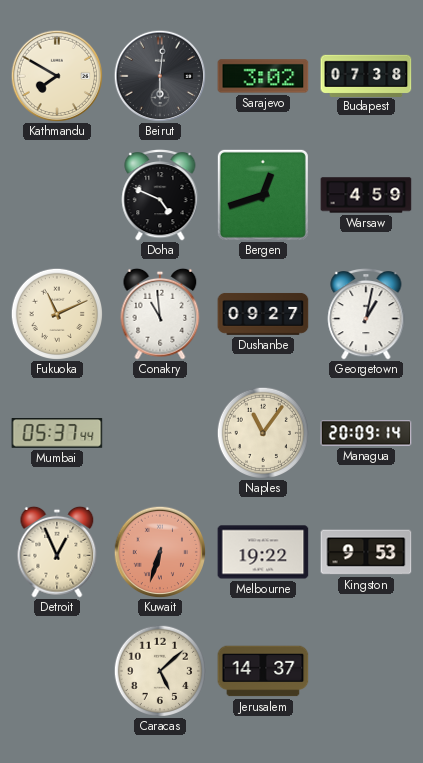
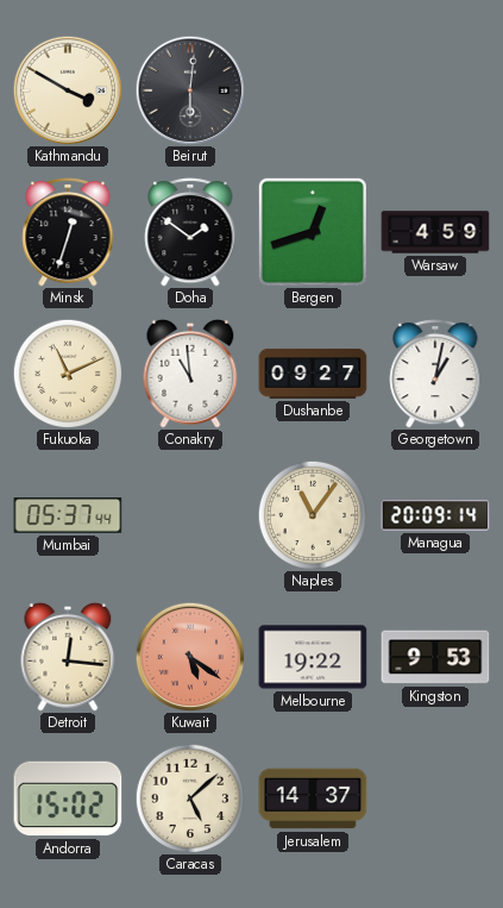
Kathmandu: 7:50 -> 3:50 (68, 90)
Sarajevo: 3:02 -> none (263, 76)
Budapest: 07:38 -> none (366, 75)
Minsk: none -> 12:33 (68, 233)
Doha: 4:49 -> 1:51 (190, 233)
Detroit: 12:56 -> 12:16 (68, 657)
Kuwait: 6:33 -> 5:21 (190, 657)
Andorra: none -> 15:02 (68, 799)
